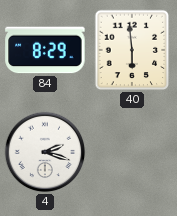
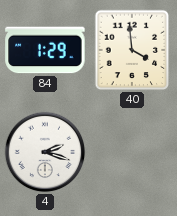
84: 8:29 -> 1:29 (45, 50)
40: 5:59 -> 3:59 (132, 50)
